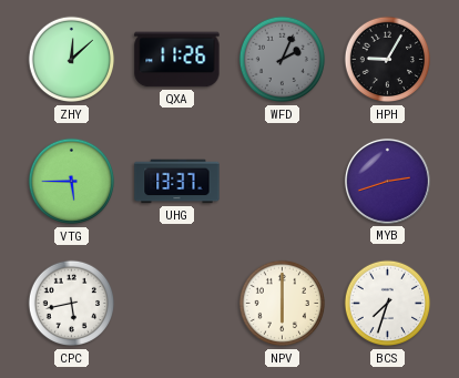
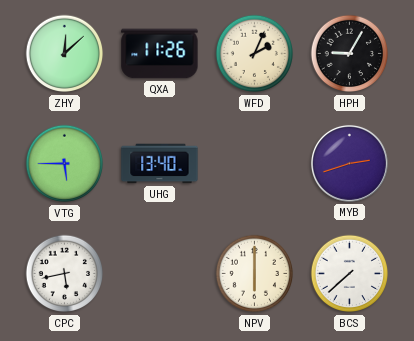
WFD dial: grey -> cream (255, 54)
UHG: 13:37 -> 13:40 (160, 164)
BCS: 7:33 -> 7:38 (350, 274)
